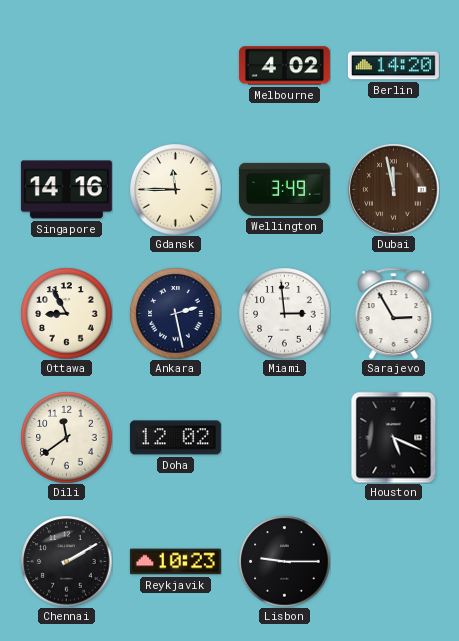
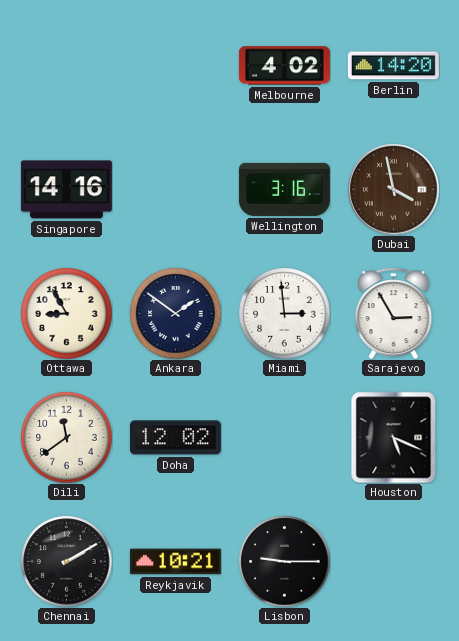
Gdansk: 11:45 -> none (175, 189)
Wellington: 3:49 -> 3:16 (284, 189)
Dubai: 11:58 -> 3:58 (393, 189)
Ankara: 2:28 -> 1:51 (175, 313)
Reykjavik: 10:23 -> 10:21 (175, 562)
